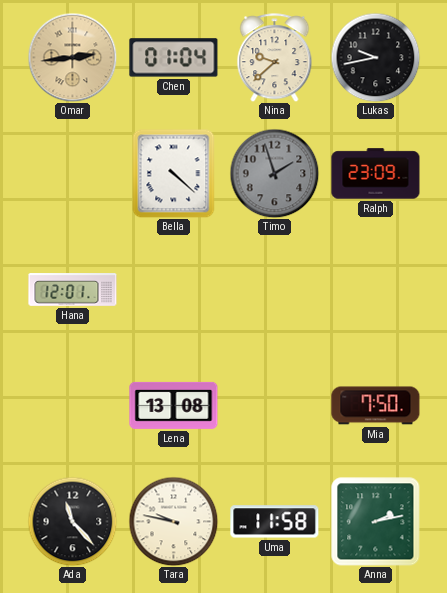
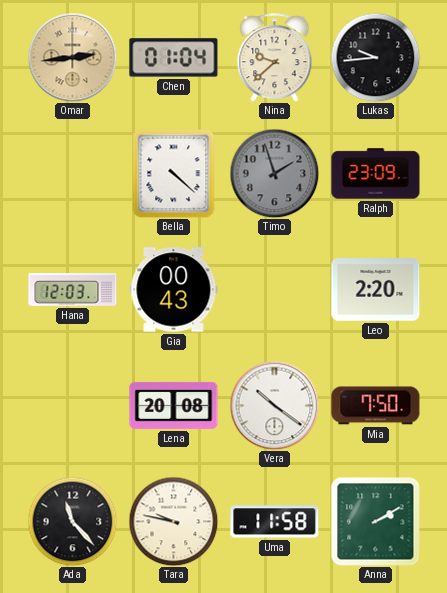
Lukas: 9:43 -> 9:44 (375, 57)
Hana: 12:01 -> 12:03 (73, 290)
Gia: none -> 00:43 (174, 290)
Leo: none -> 2:20 (376, 290)
Lena: 13:08 -> 20:08 (174, 405)
Vera: none -> 10:21 (274, 405)
Anna: 2:13 -> 2:10 (376, 522)
